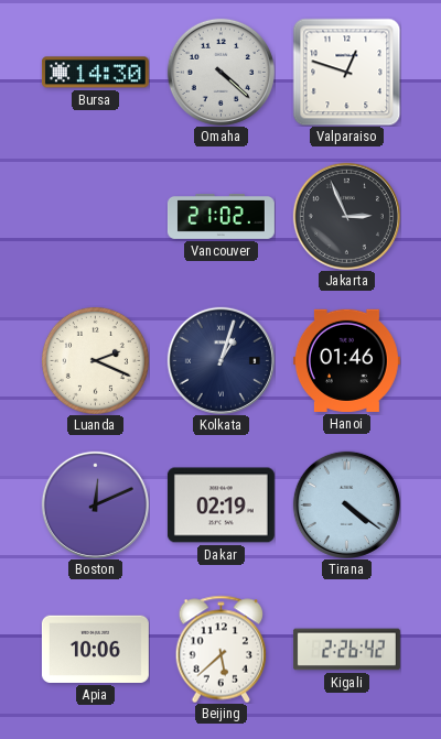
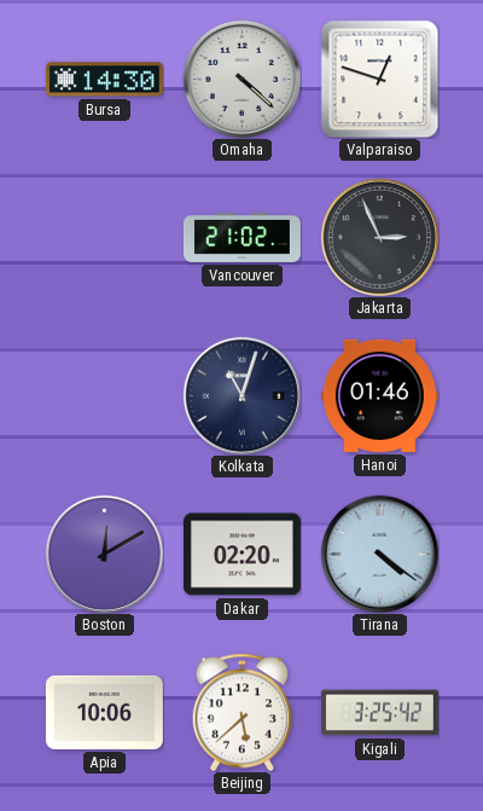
Luanda: 2:19 -> none (95, 360)
Kolkata: 1:03 -> 11:03 (241, 395)
Boston: 12:11 -> 12:10 (104, 554)
Dakar: 02:19 -> 02:20 (241, 555)
Kigali: 2:26 -> 3:25 (379, 713)
